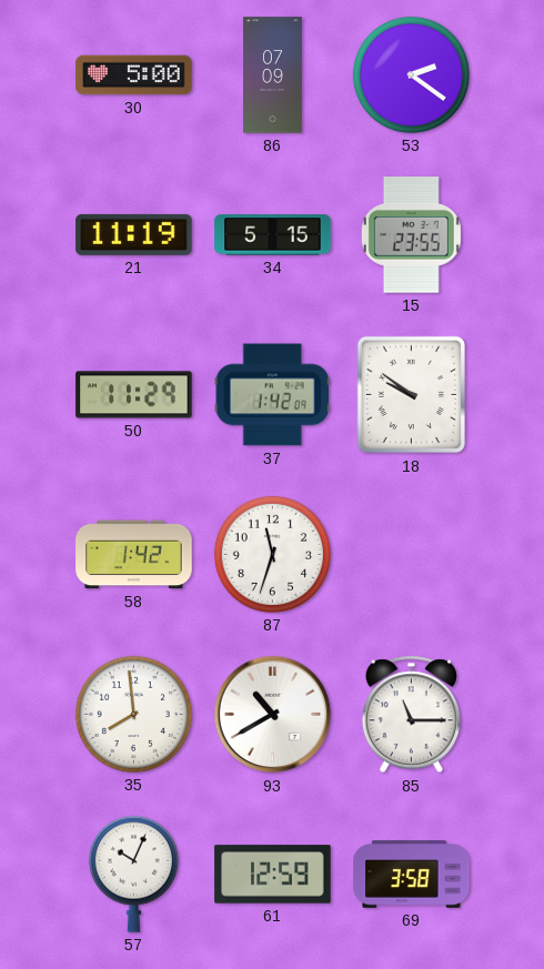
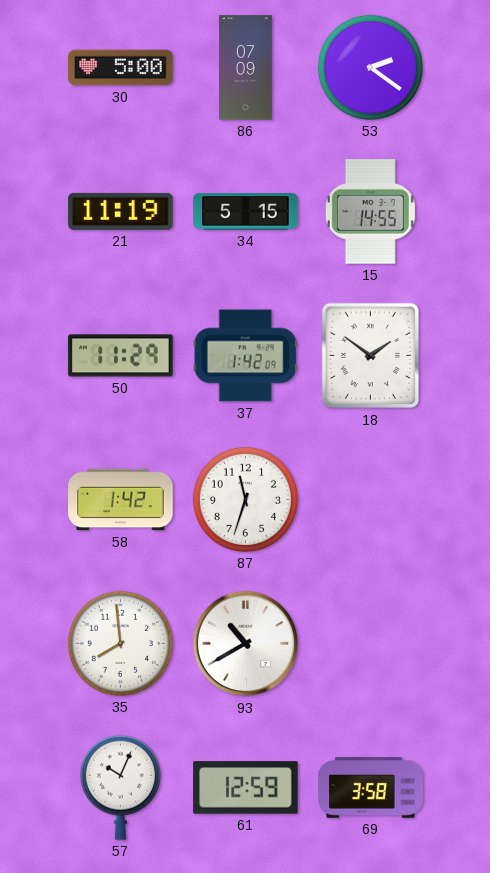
15: 23:55 -> 14:55 (370, 212)
18: 9:51 -> 1:51 (371, 356)
85: 11:15 -> none (411, 715)
